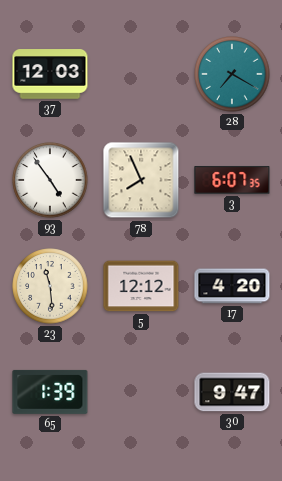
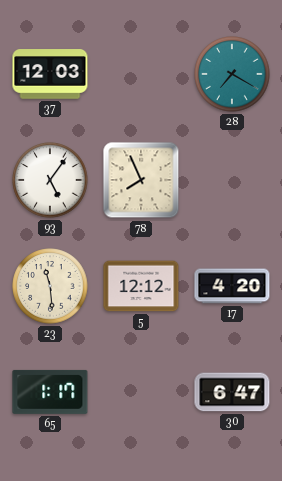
93: 4:54 -> 5:06 (50, 180)
3: 6:07 -> none (232, 180)
65: 1:39 -> 1:17 (50, 392)
30: 9:47 -> 6:47 (232, 392)
